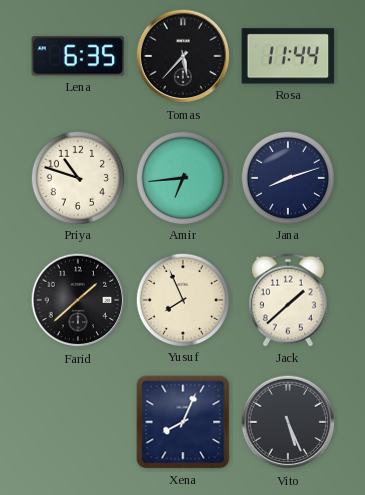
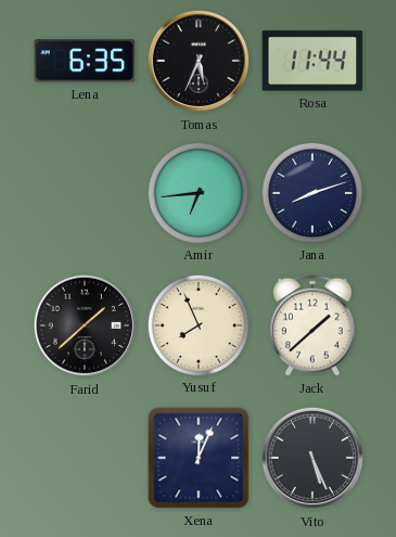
Tomas: 5:37 -> 5:34 (199, 61)
Priya: 10:48 -> none (77, 177)
Xena: 8:04 -> 12:04 (199, 458)
